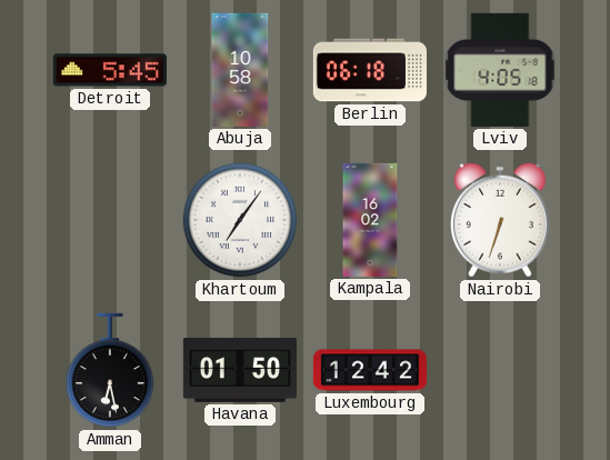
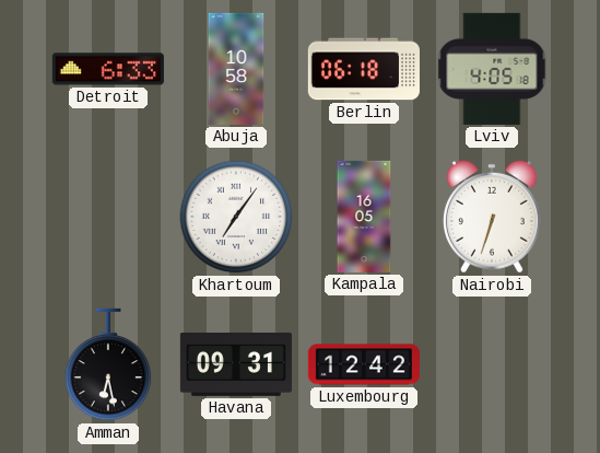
Detroit: 5:45 -> 6:33 (108, 69)
Kampala: 16:02 -> 16:05 (364, 217)
Havana: 01:50 -> 09:31 (236, 364)
